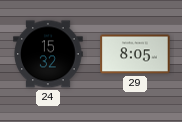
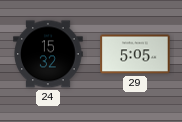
29: 8:05 -> 5:05 (135, 54)
